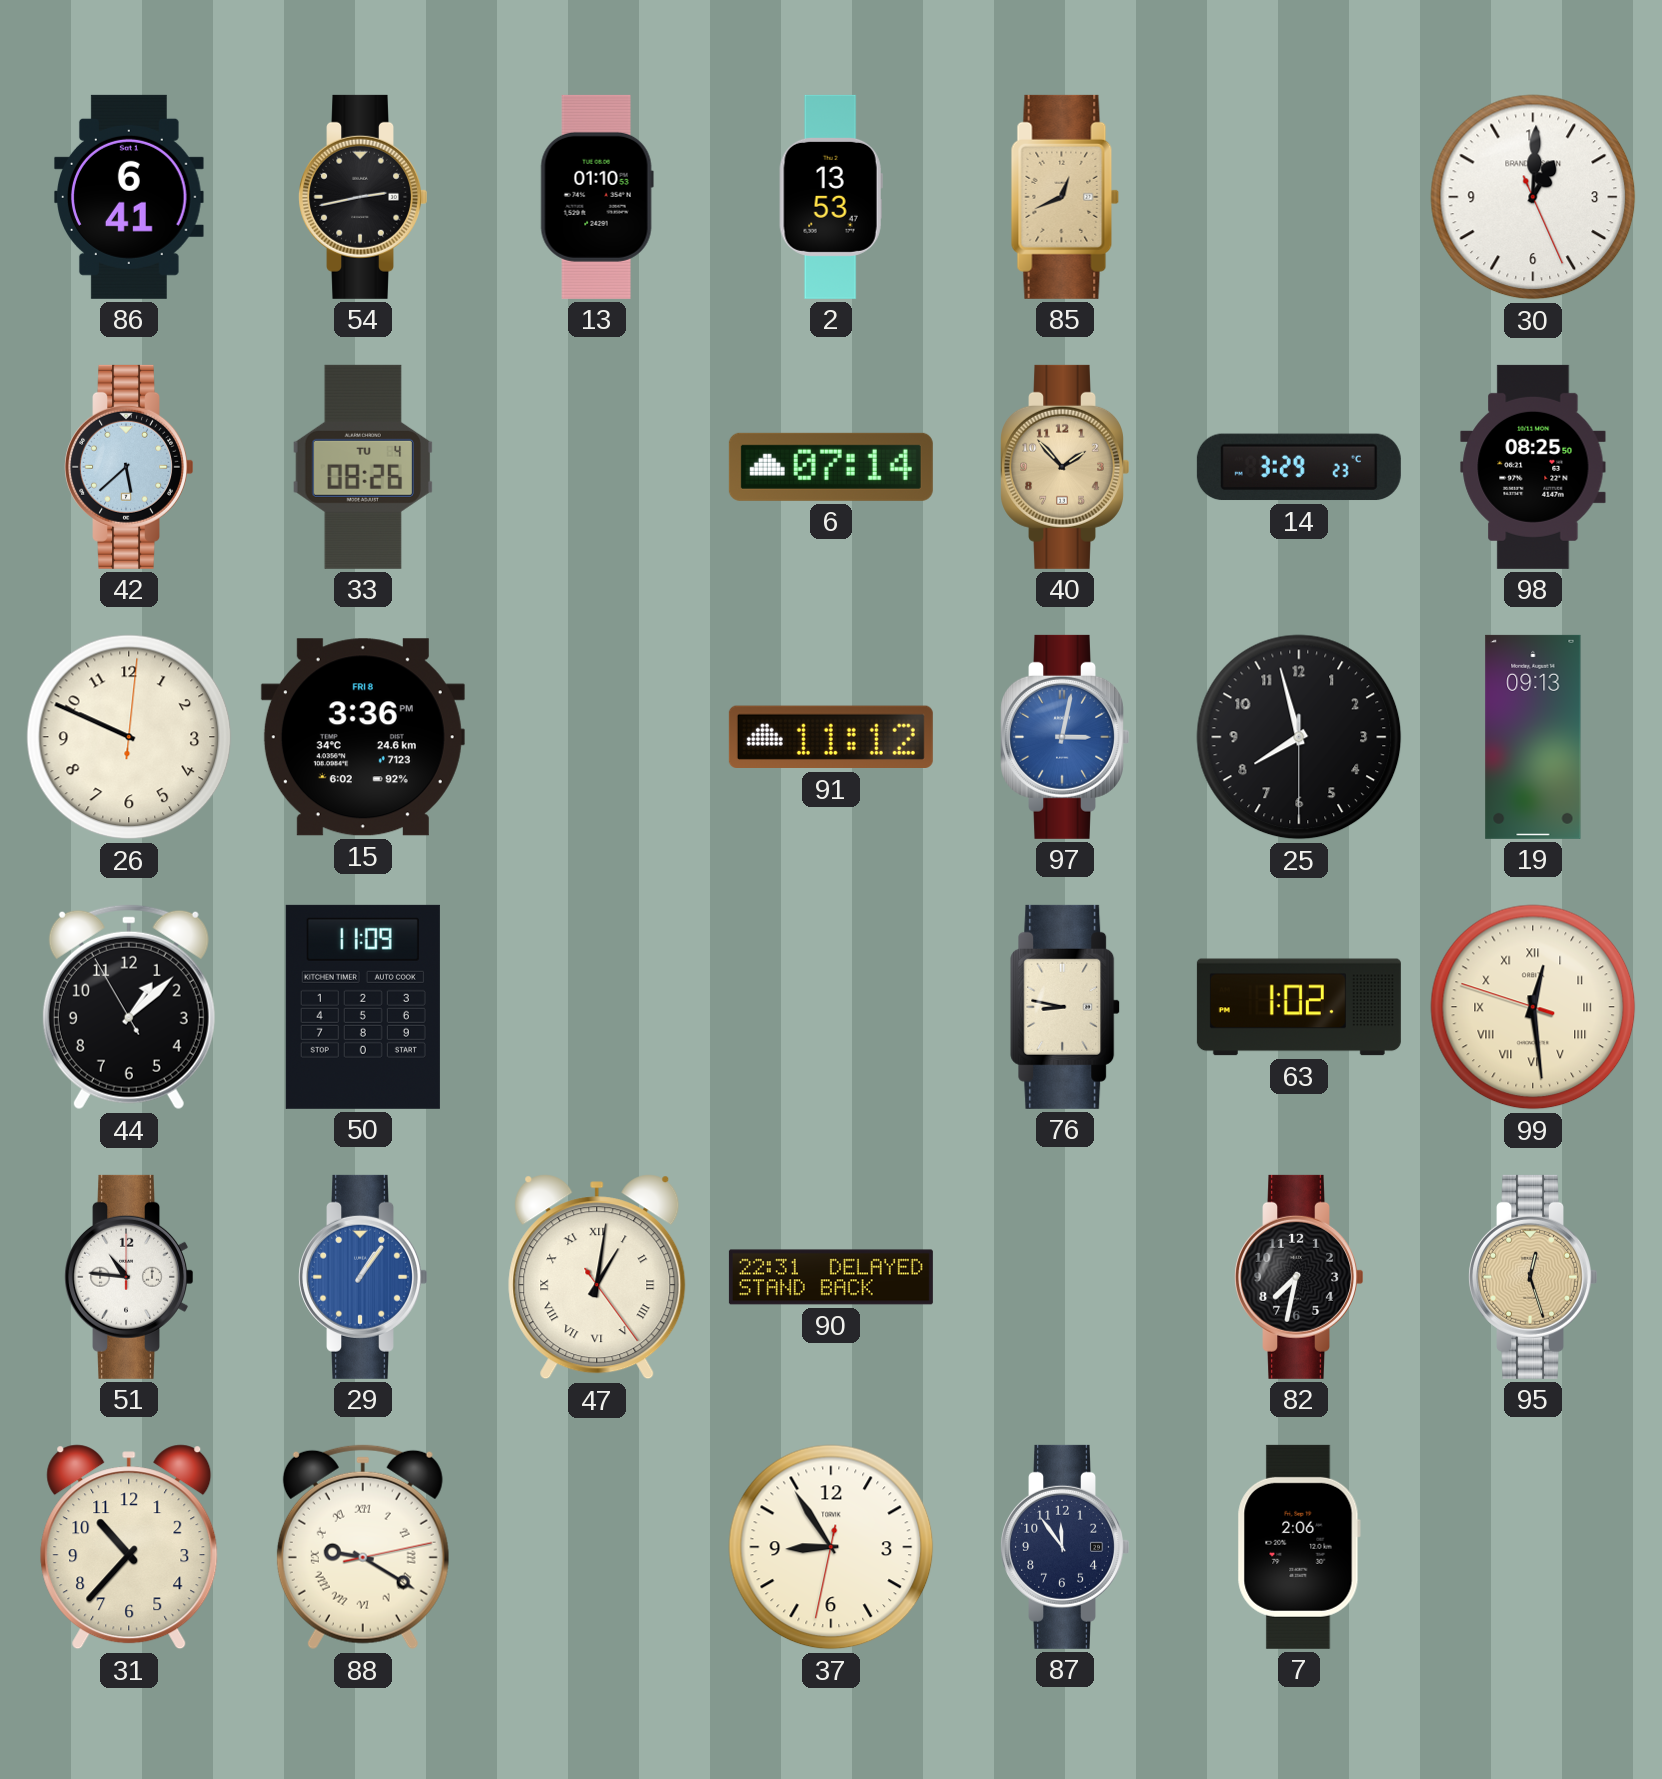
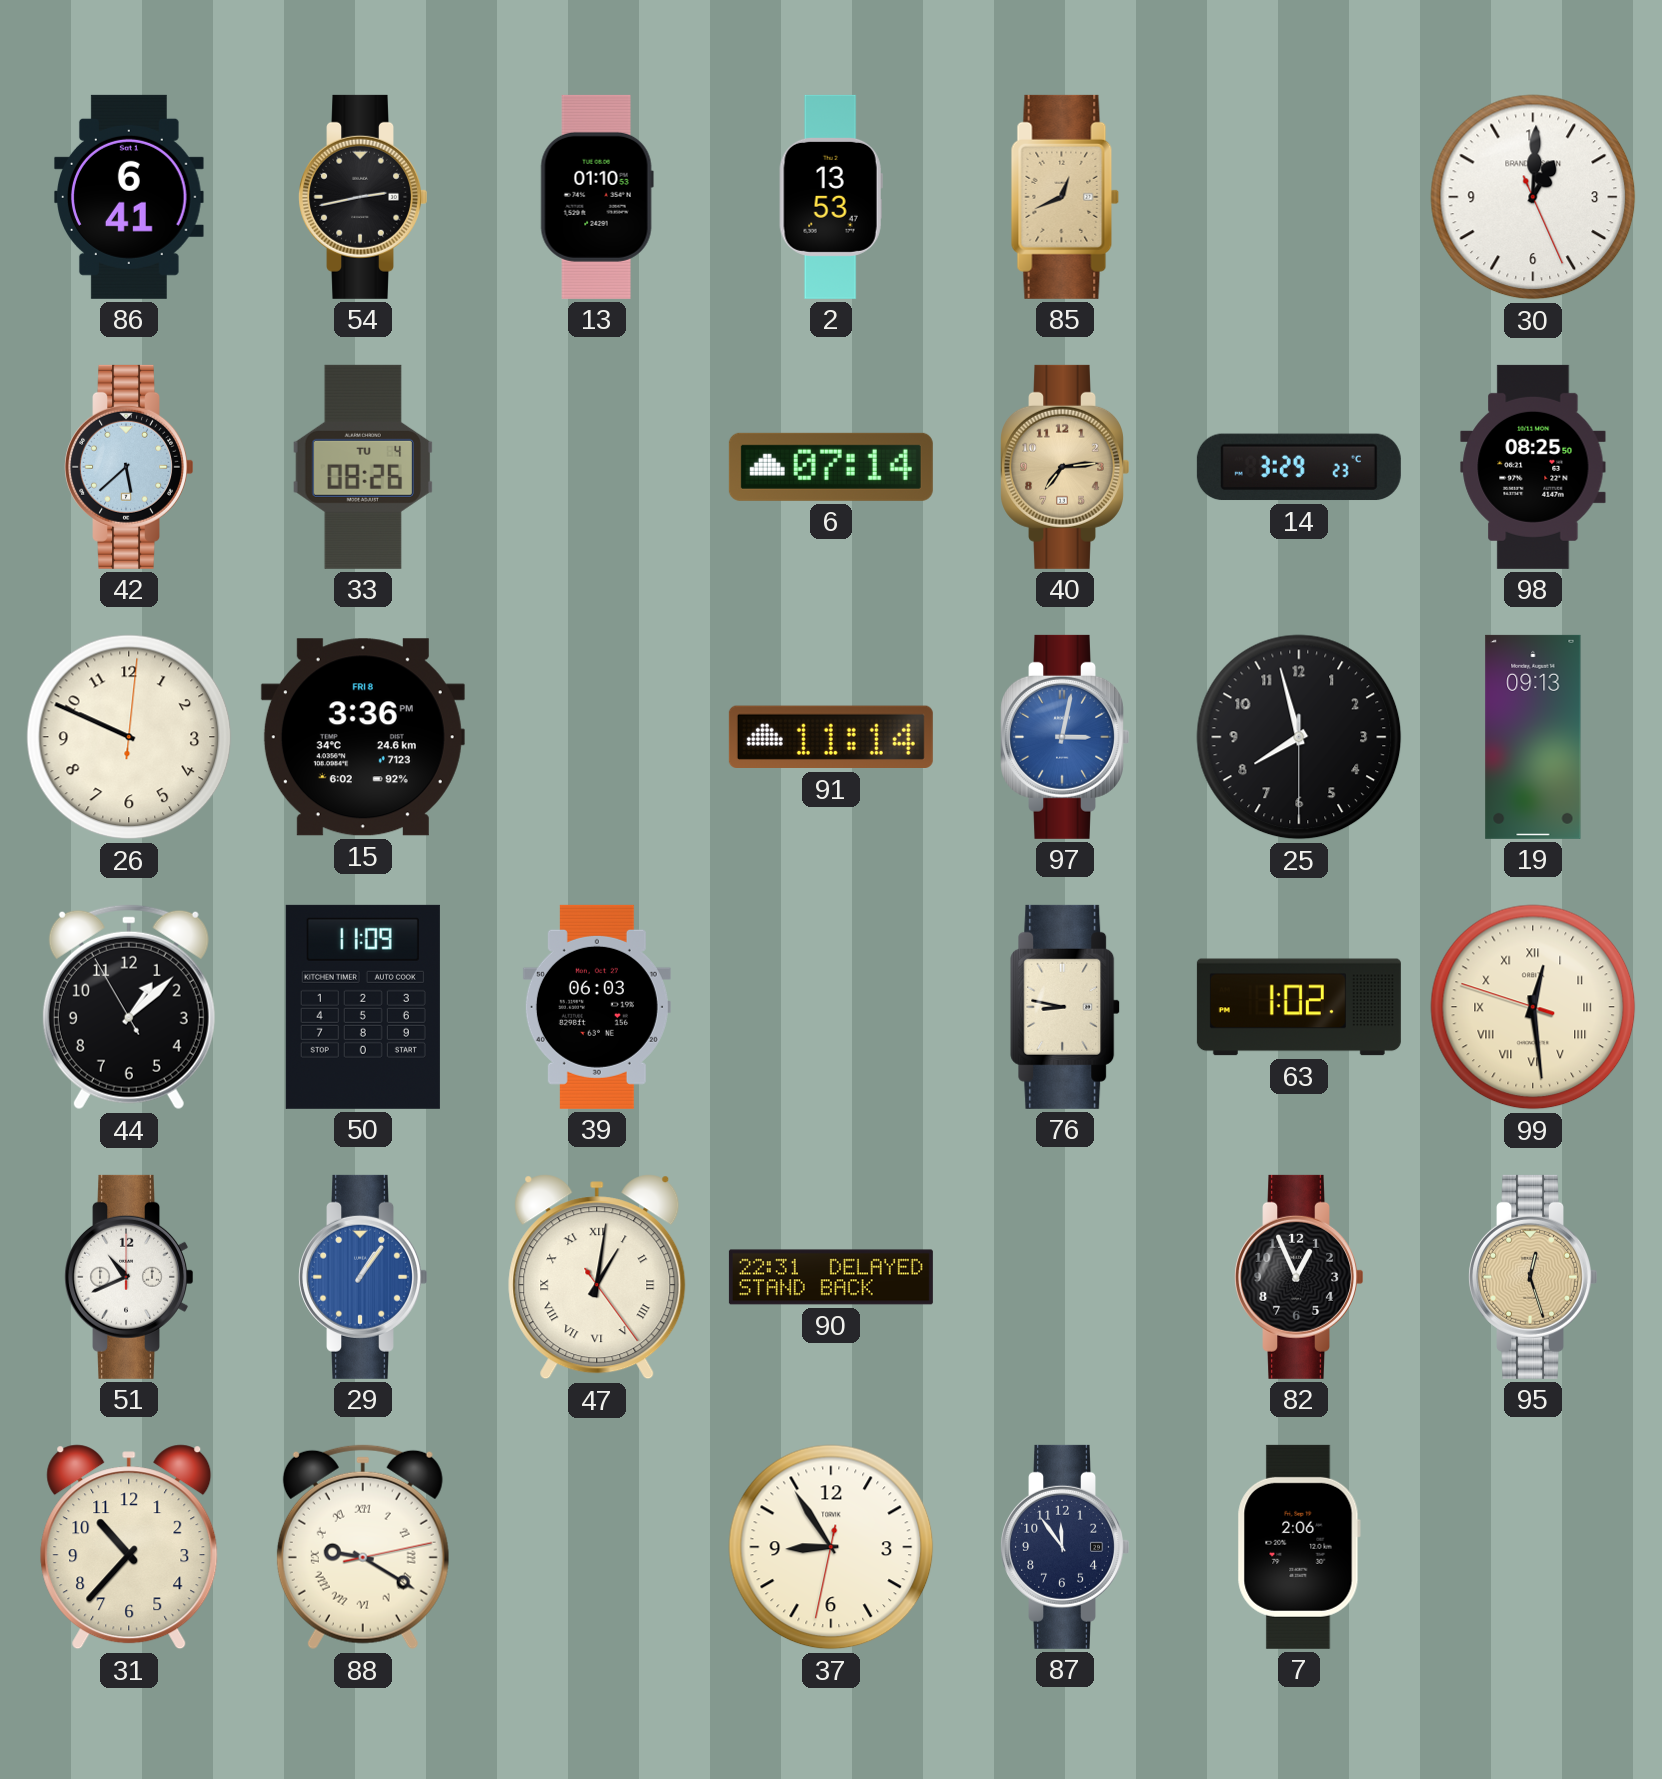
40: 1:53 -> 7:14 (1064, 467)
91: 11:12 -> 11:14 (831, 737)
39: none -> 06:03 (597, 1007)
51: 10:46 -> 10:41 (128, 1277)
82: 7:32 -> 12:56 (1298, 1277)
